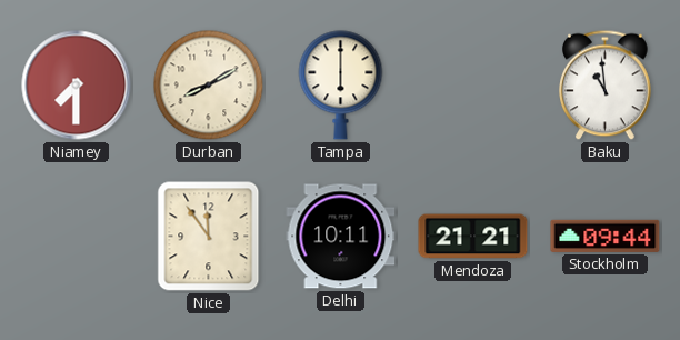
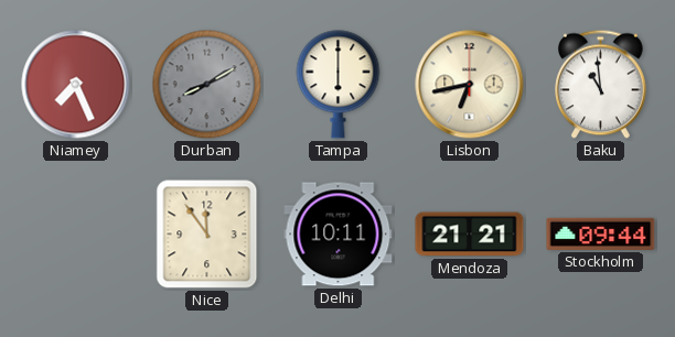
Niamey: 7:30 -> 7:26 (76, 85)
Durban dial: cream -> grey (207, 85)
Lisbon: none -> 6:43 (470, 85)
